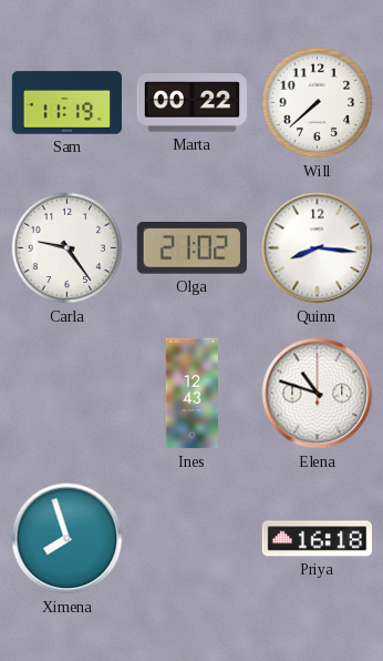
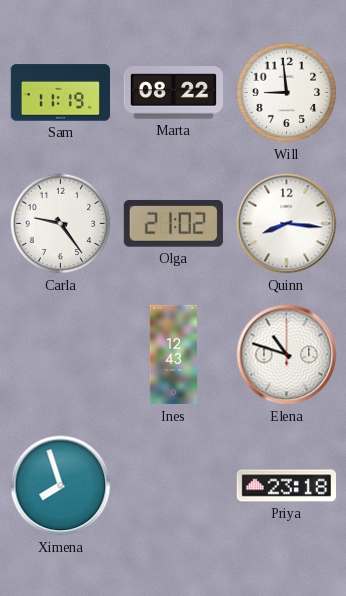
Marta: 00:22 -> 08:22 (173, 93)
Will: 7:38 -> 8:59 (287, 93)
Priya: 16:18 -> 23:18 (286, 486)
